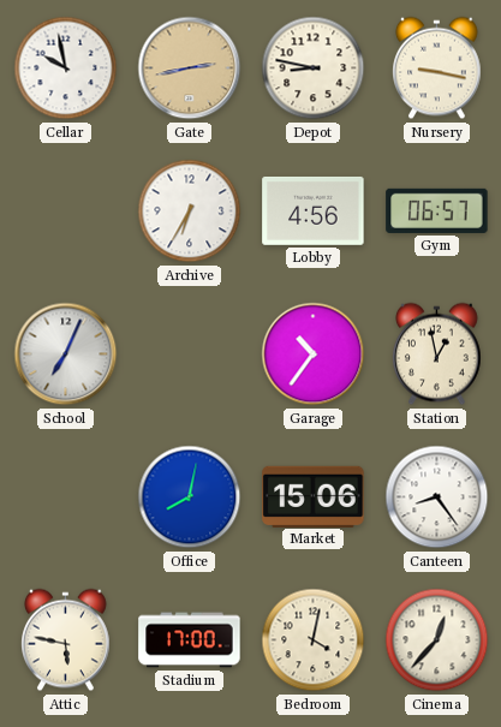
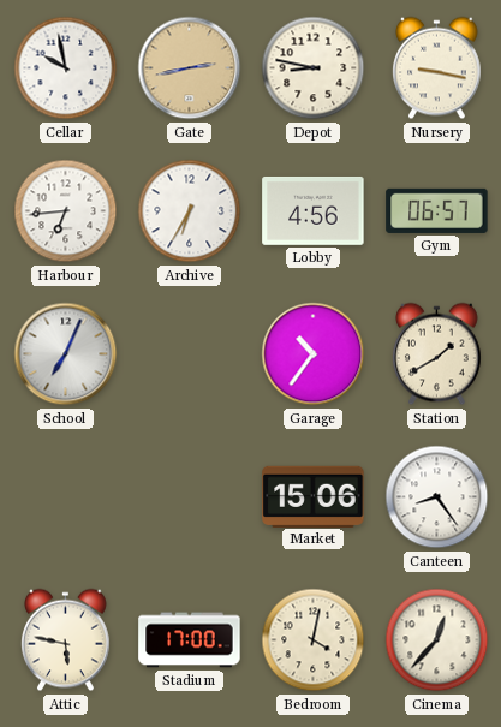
Harbour: none -> 6:44 (66, 211)
Station: 12:58 -> 1:40 (437, 354)
Office: 8:02 -> none (190, 497)
